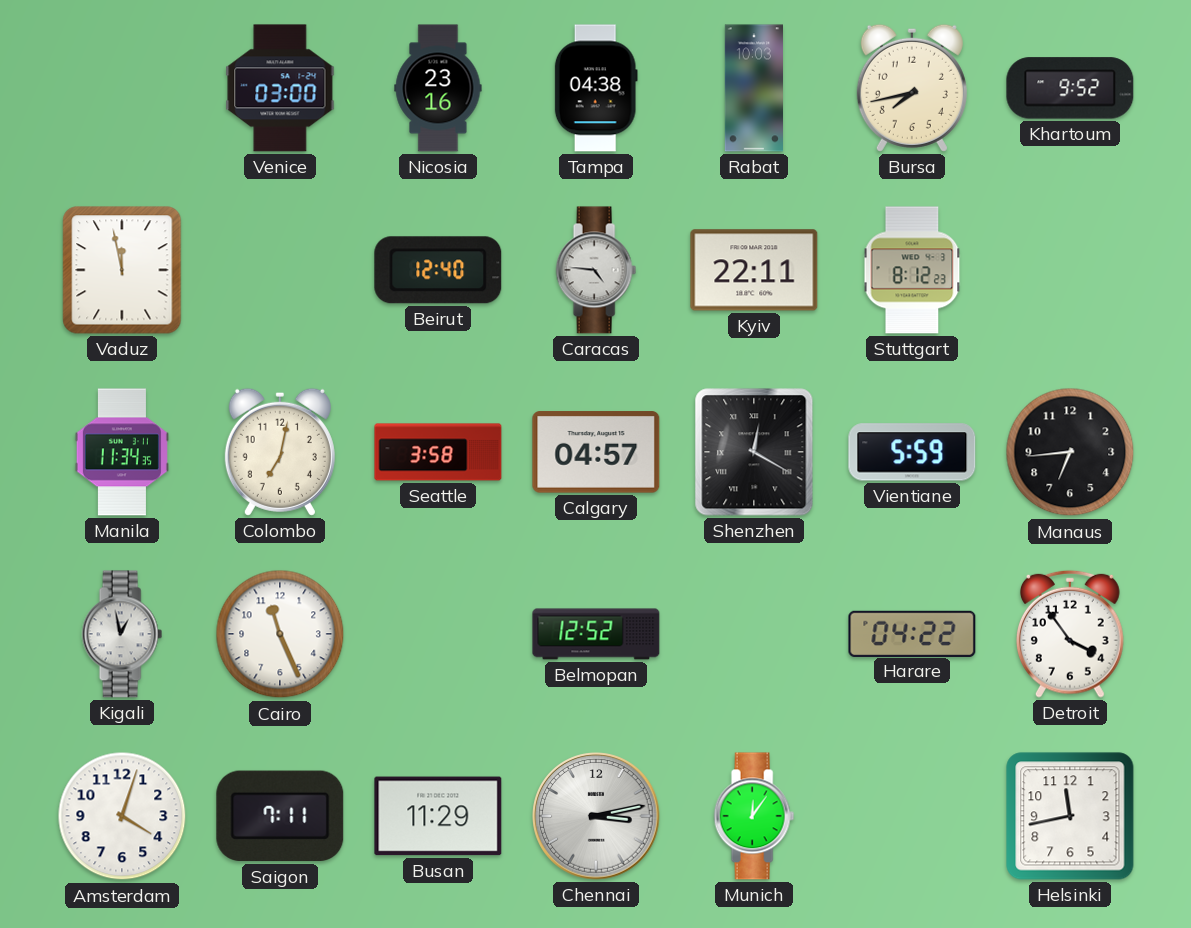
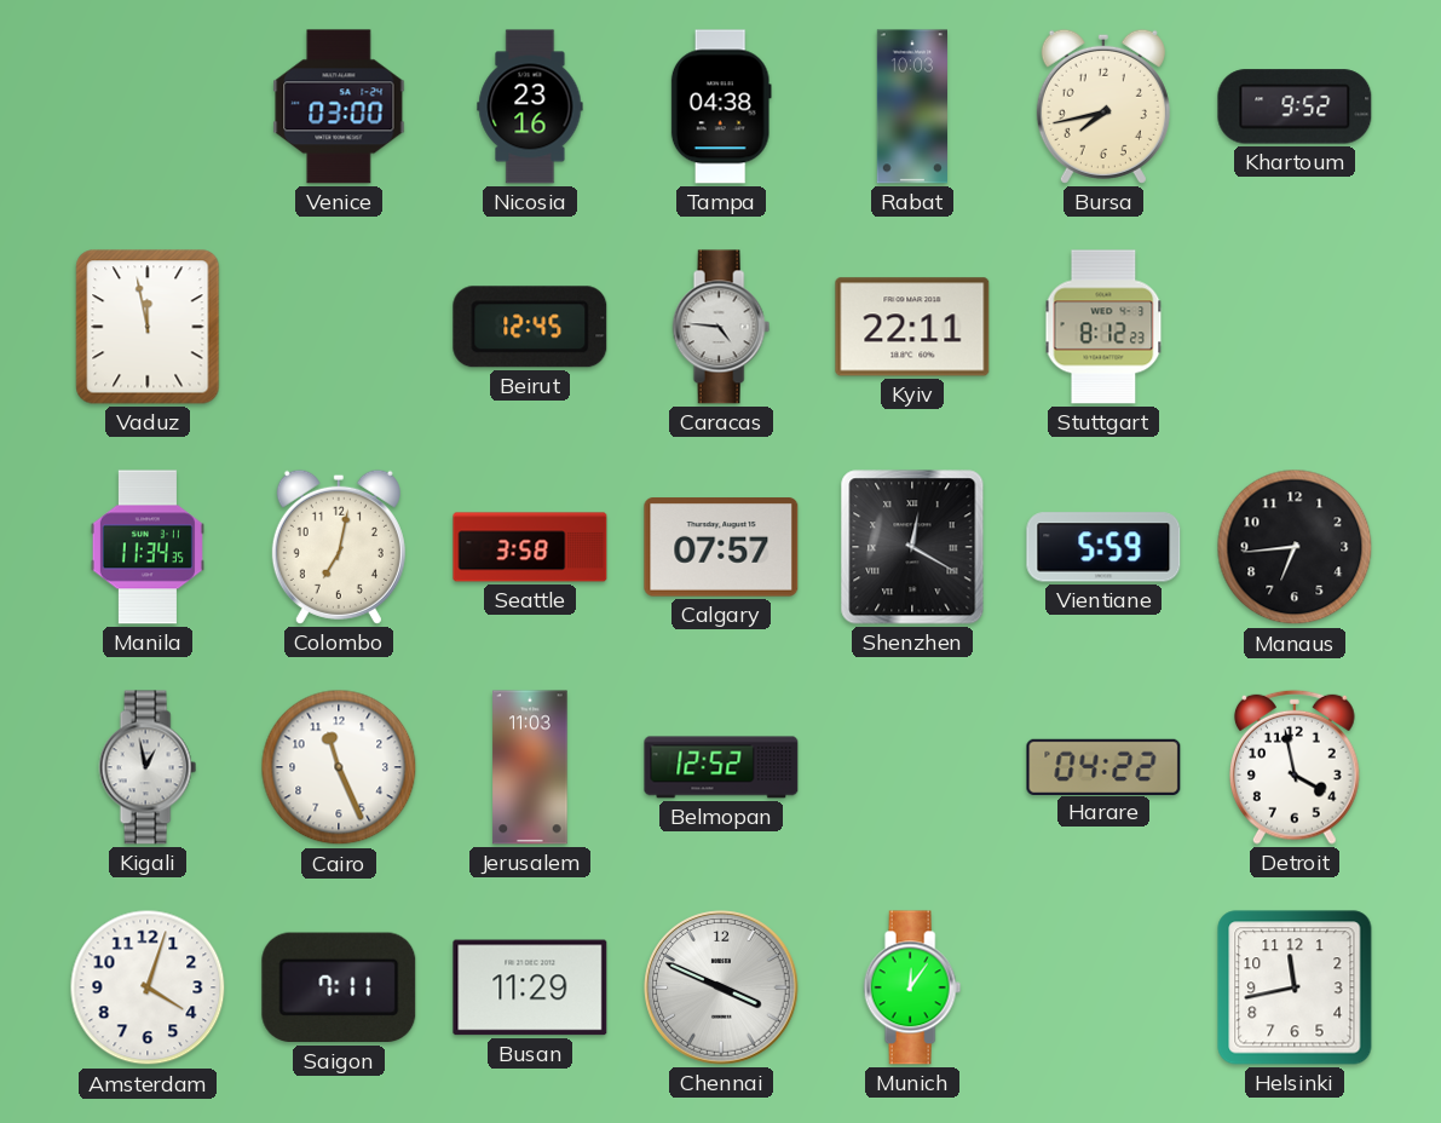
Beirut: 12:40 -> 12:45 (530, 327)
Calgary: 04:57 -> 07:57 (721, 547)
Jerusalem: none -> 11:03 (530, 767)
Detroit: 3:54 -> 3:58 (1295, 767)
Chennai: 3:13 -> 3:49 (721, 987)
